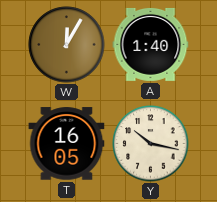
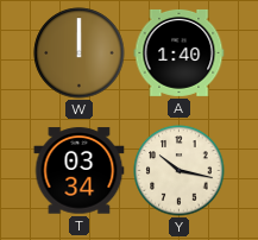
W: 12:05 -> 12:00 (80, 53)
T: 16:05 -> 03:34 (80, 171)
